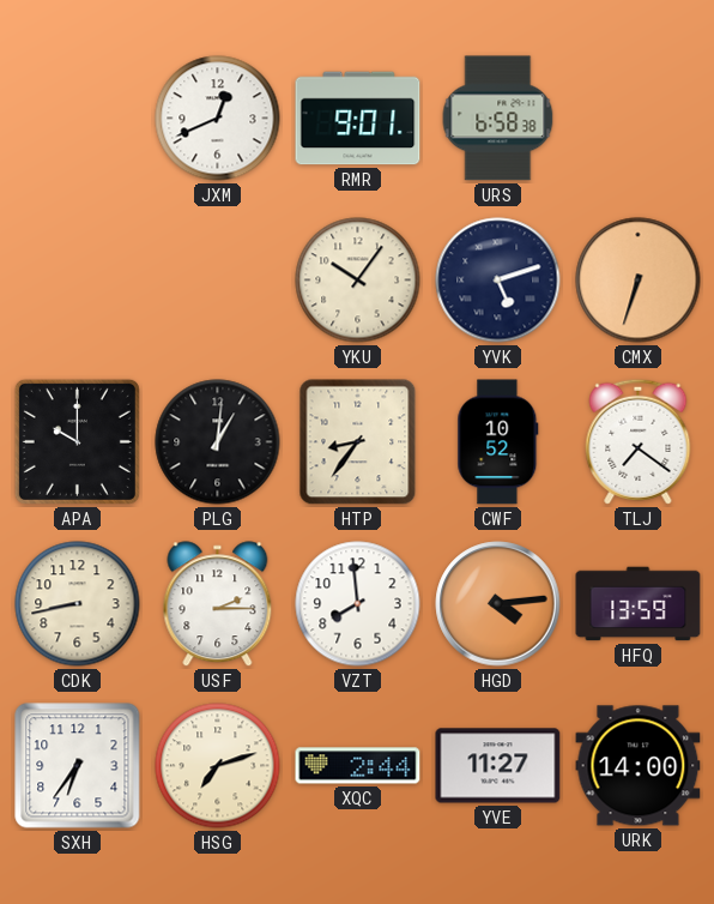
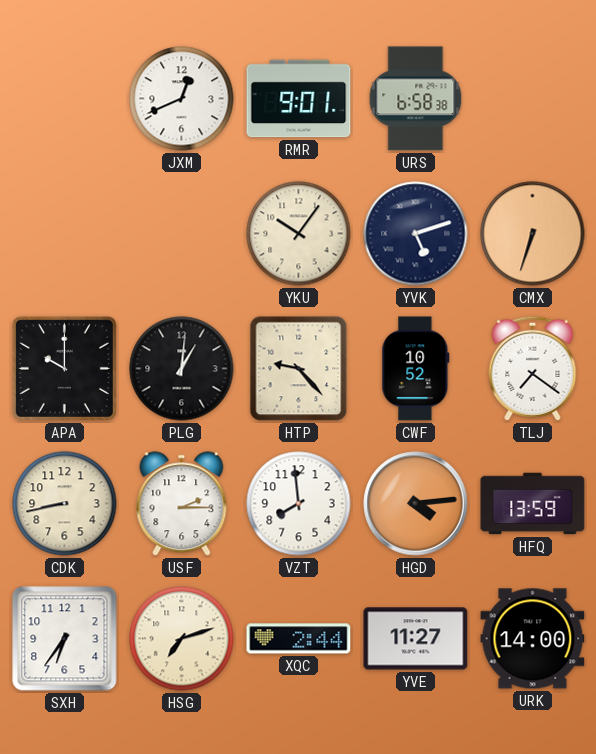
HTP: 8:36 -> 9:23 (299, 369)
